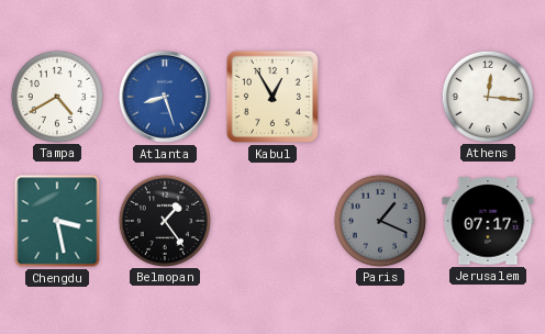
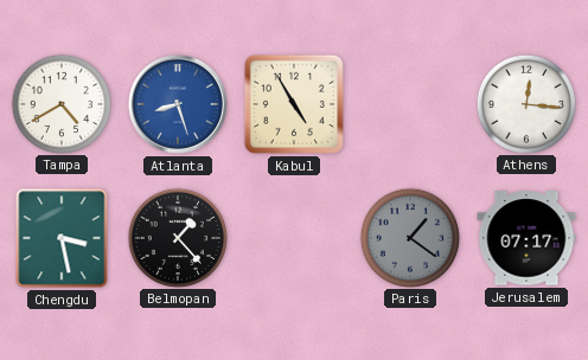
Kabul: 12:55 -> 4:55 (294, 104)
Belmopan: 1:24 -> 1:23 (177, 237)
Paris: 1:19 -> 1:21 (409, 237)
